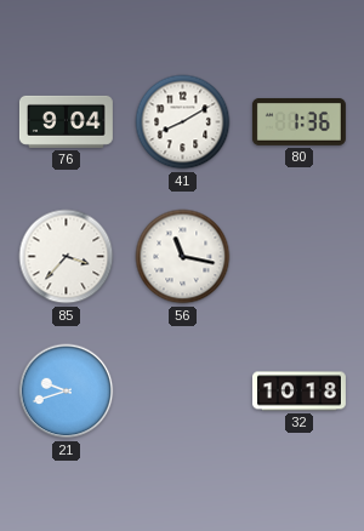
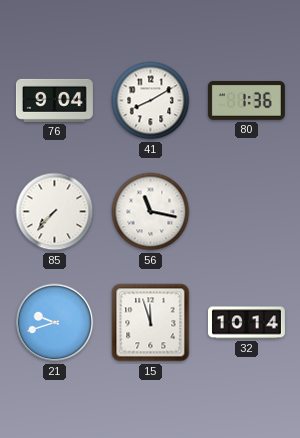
85: 3:37 -> 7:37 (55, 212)
15: none -> 11:57 (151, 323)
32: 10:18 -> 10:14 (246, 323)
